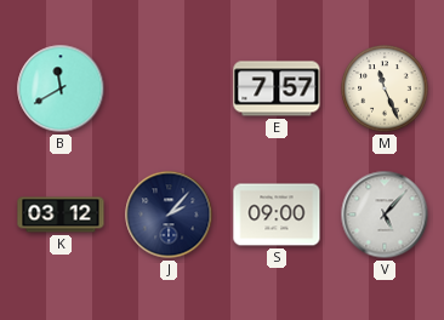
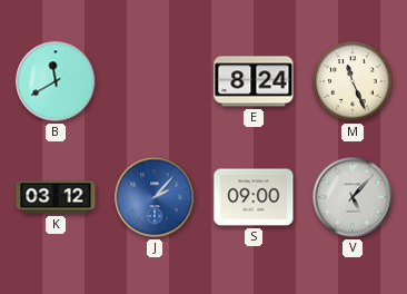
E: 7:57 -> 8:24 (254, 81)
J dial: navy -> blue (155, 197)
